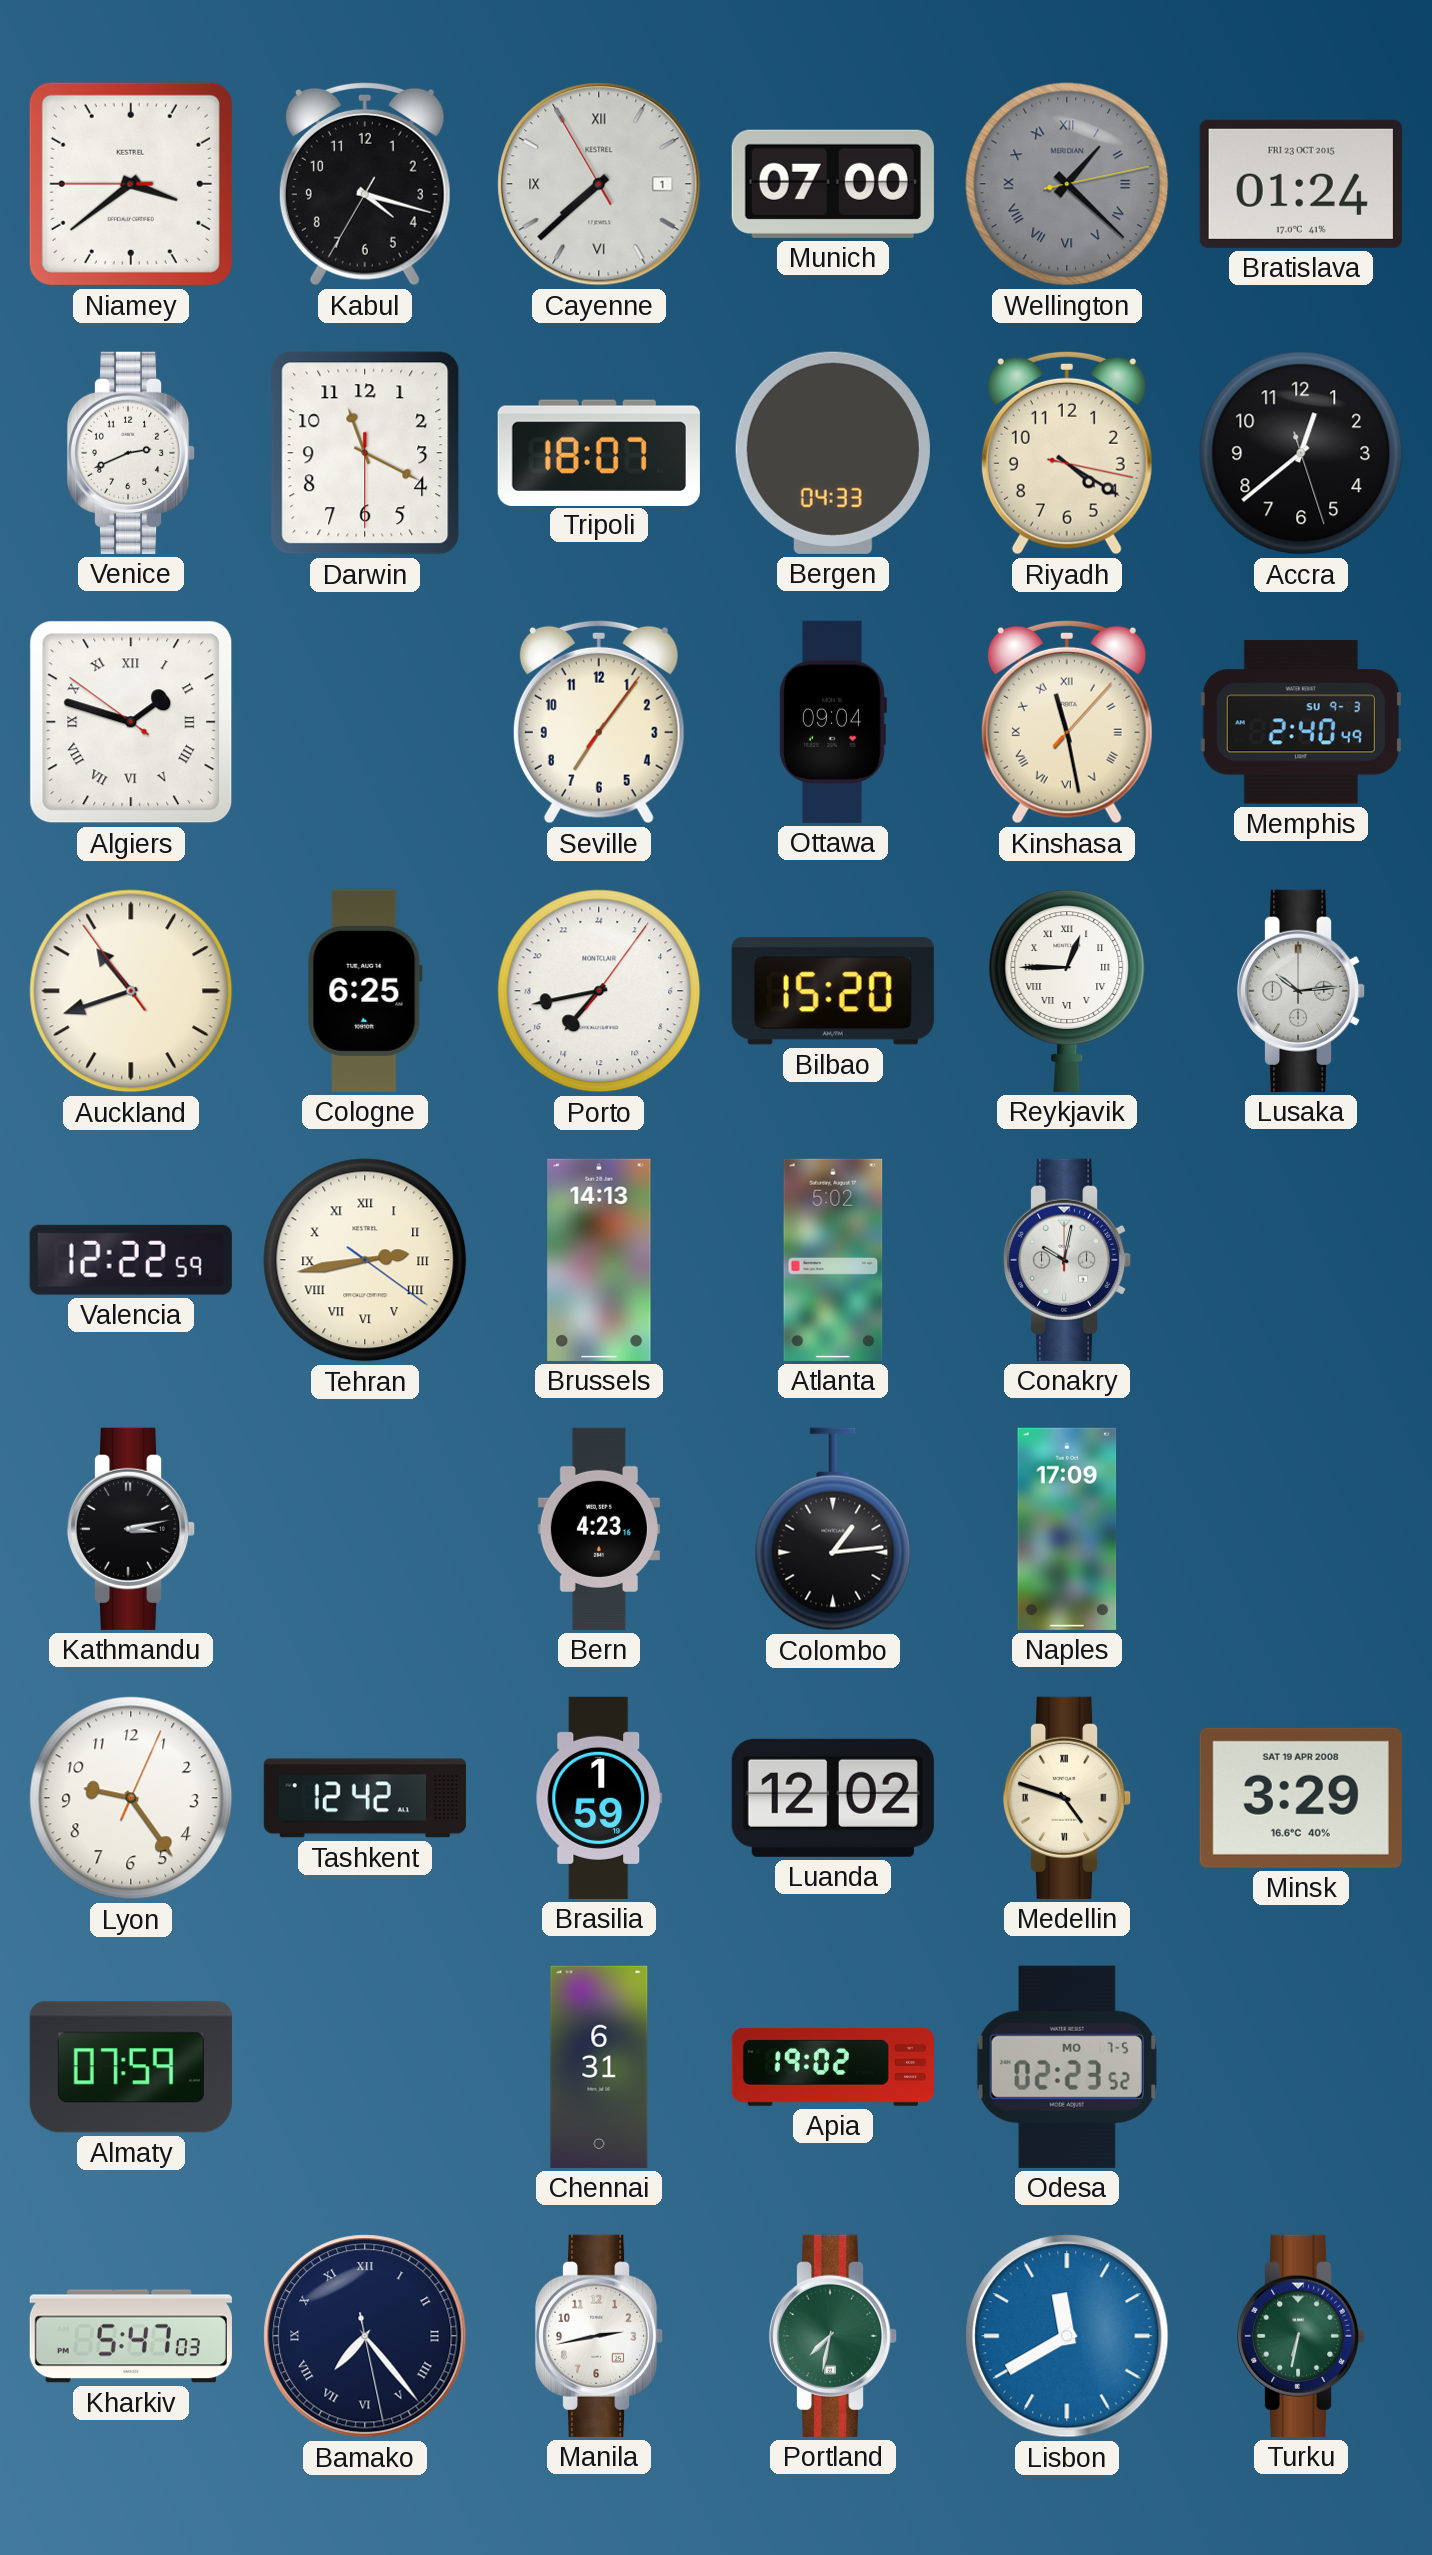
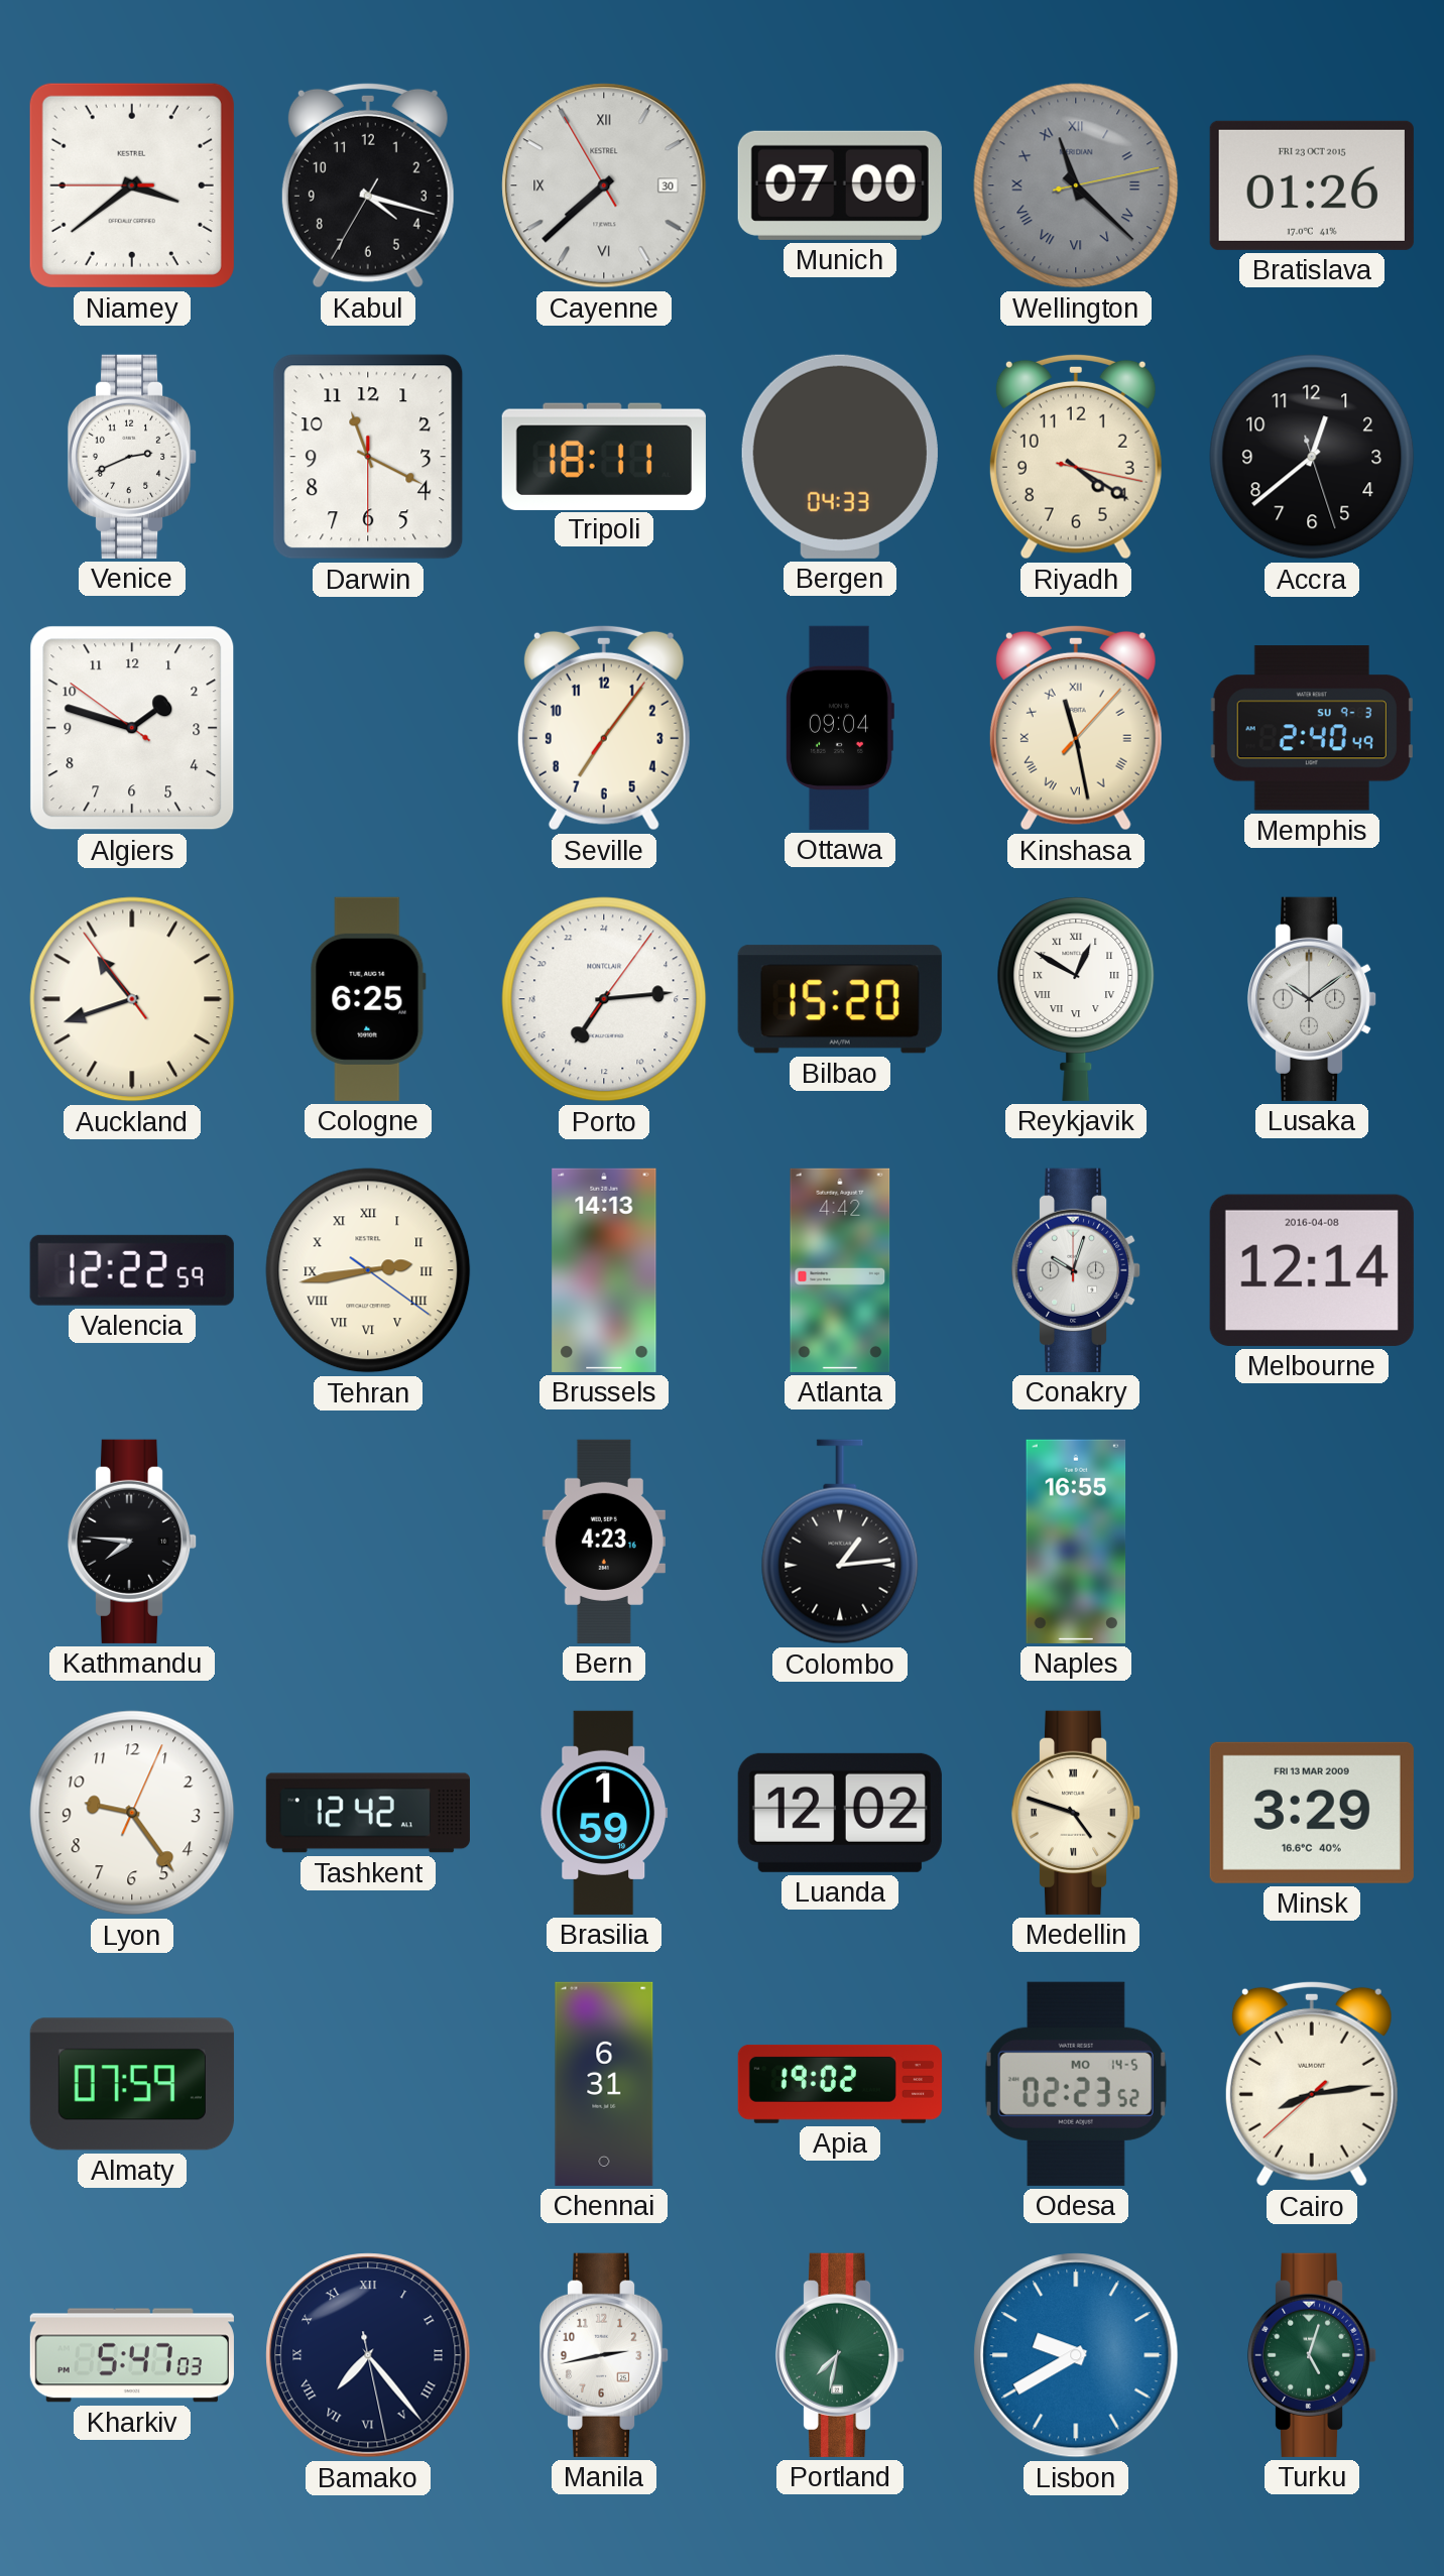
Cayenne date: 1 -> 30 (604, 186)
Wellington: 1:22 -> 11:22 (1076, 186)
Bratislava: 01:24 -> 01:26 (1312, 186)
Tripoli: 18:07 -> 18:11 (604, 456)
Algiers numerals: Roman -> Arabic (132, 728)
Porto: 14:43 -> 14:14 (604, 999)
Reykjavik: 12:45 -> 12:50 (1076, 999)
Lusaka: 10:14 -> 10:09 (1312, 999)
Atlanta: 5:02 -> 4:42 (840, 1270)
Conakry: 10:02 -> 10:03 (1076, 1270)
Melbourne: none -> 12:14 (1312, 1270)
Kathmandu: 3:13 -> 7:46 (132, 1542)
Naples: 17:09 -> 16:55 (1076, 1542)
Minsk date: SAT 19 APR 2008 -> FRI 13 MAR 2009 (1312, 1813)
Odesa date: MO 7-5 -> MO 14-5 (1076, 2084)
Cairo: none -> 8:13 (1312, 2084)
Lisbon: 11:40 -> 9:40 (1076, 2355)
Turku: 6:32 -> 5:03 (1312, 2355)
